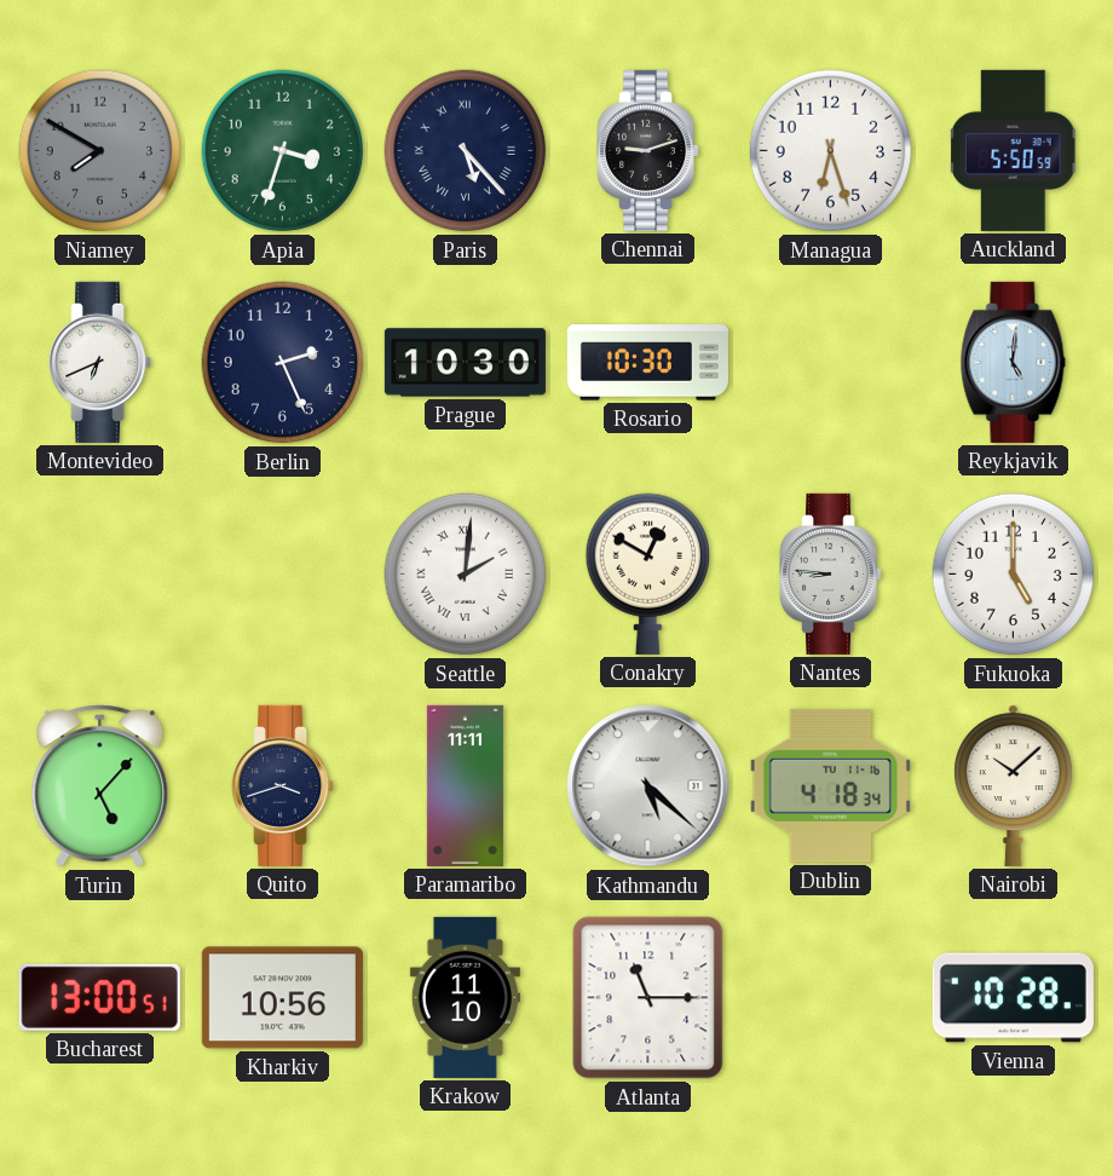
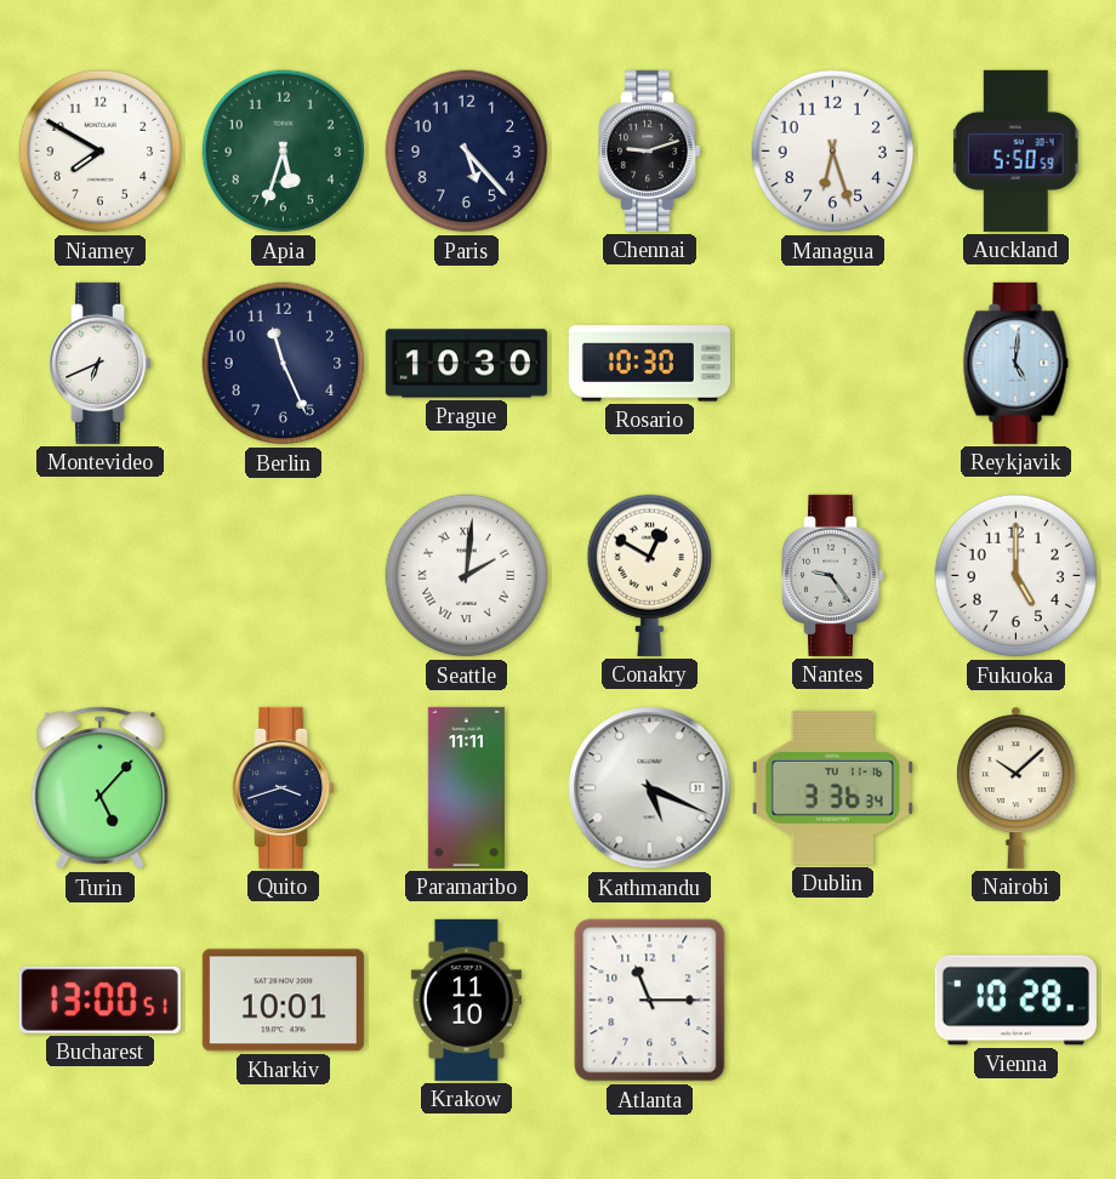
Niamey dial: grey -> white (101, 152)
Apia: 3:33 -> 5:33 (284, 152)
Paris numerals: Roman -> Arabic (467, 152)
Berlin: 2:26 -> 11:26 (284, 364)
Nantes: 8:46 -> 9:24 (833, 575)
Kathmandu: 5:22 -> 5:19 (650, 788)
Dublin: 4:18 -> 3:36 (832, 787)
Kharkiv: 10:56 -> 10:01 (283, 1001)
